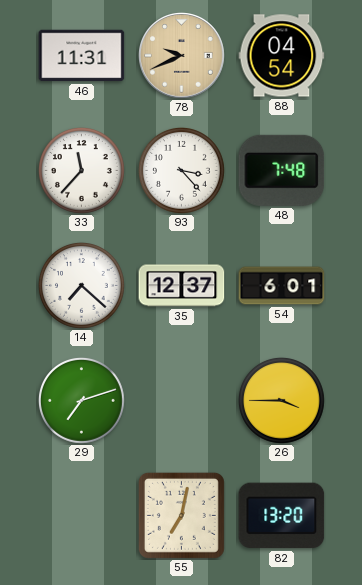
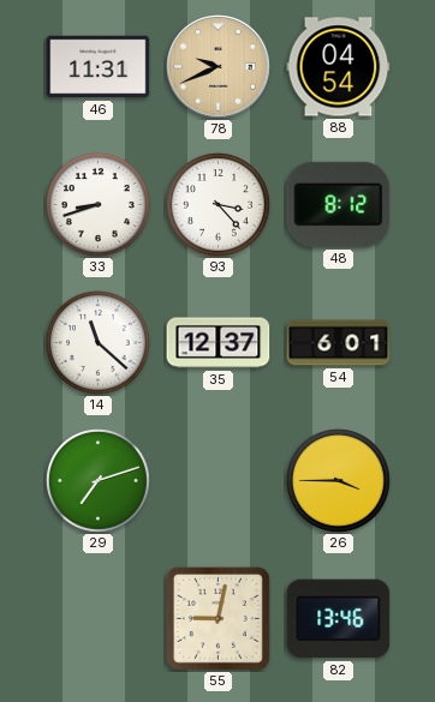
33: 11:37 -> 8:42 (97, 204)
48: 7:48 -> 8:12 (339, 204)
14: 7:22 -> 11:22 (97, 342)
55: 7:02 -> 9:02 (218, 618)
82: 13:20 -> 13:46 (339, 619)
